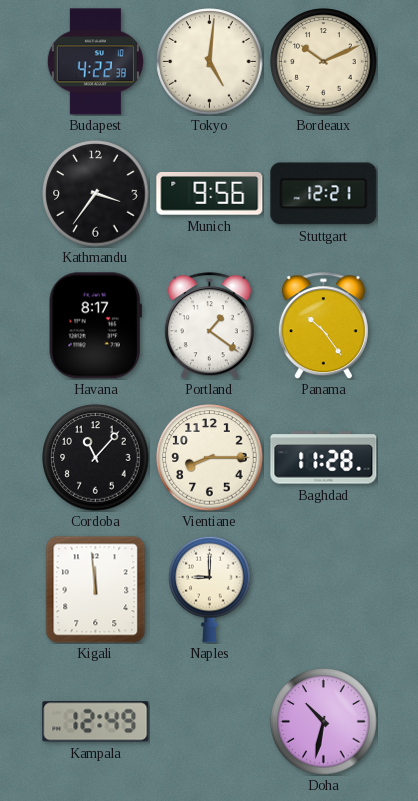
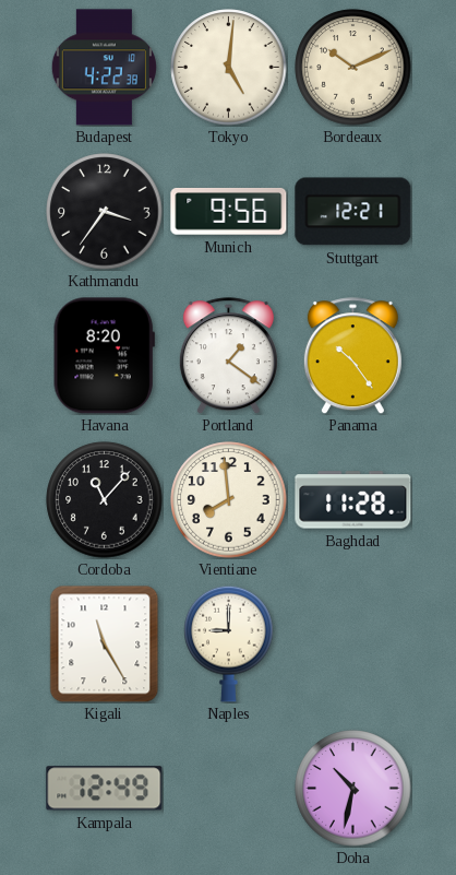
Havana: 8:17 -> 8:20 (104, 356)
Vientiane: 8:15 -> 7:59 (229, 500)
Kigali: 11:59 -> 11:25 (105, 643)
